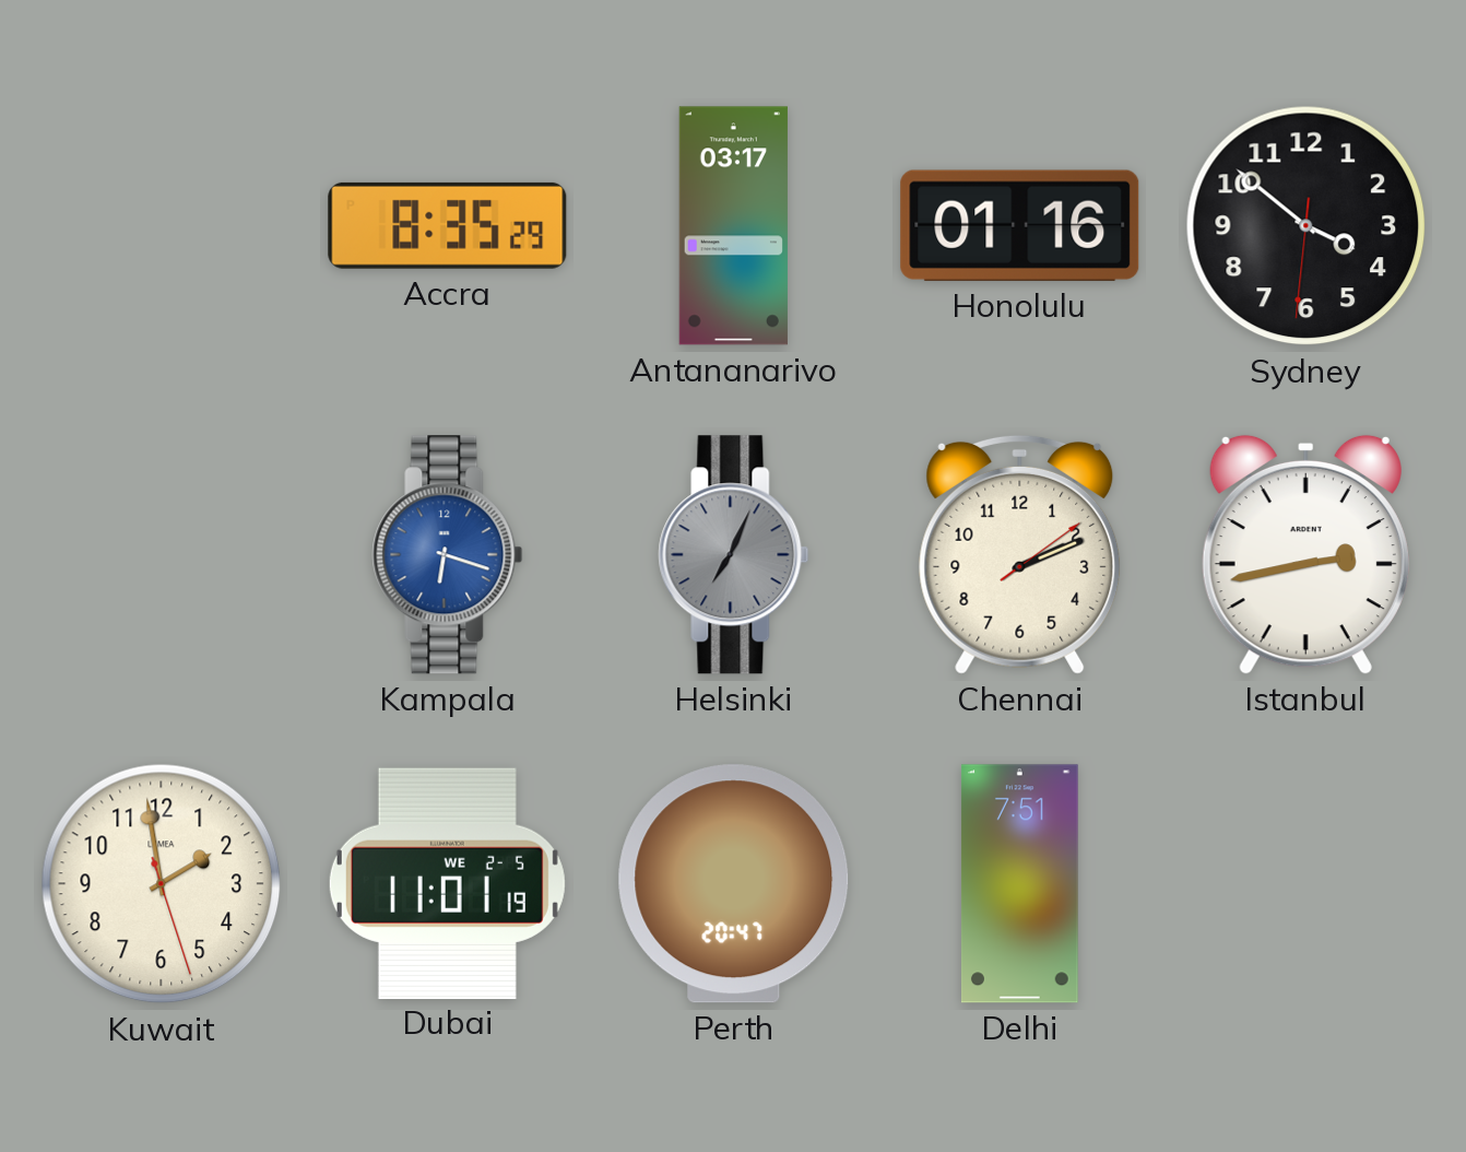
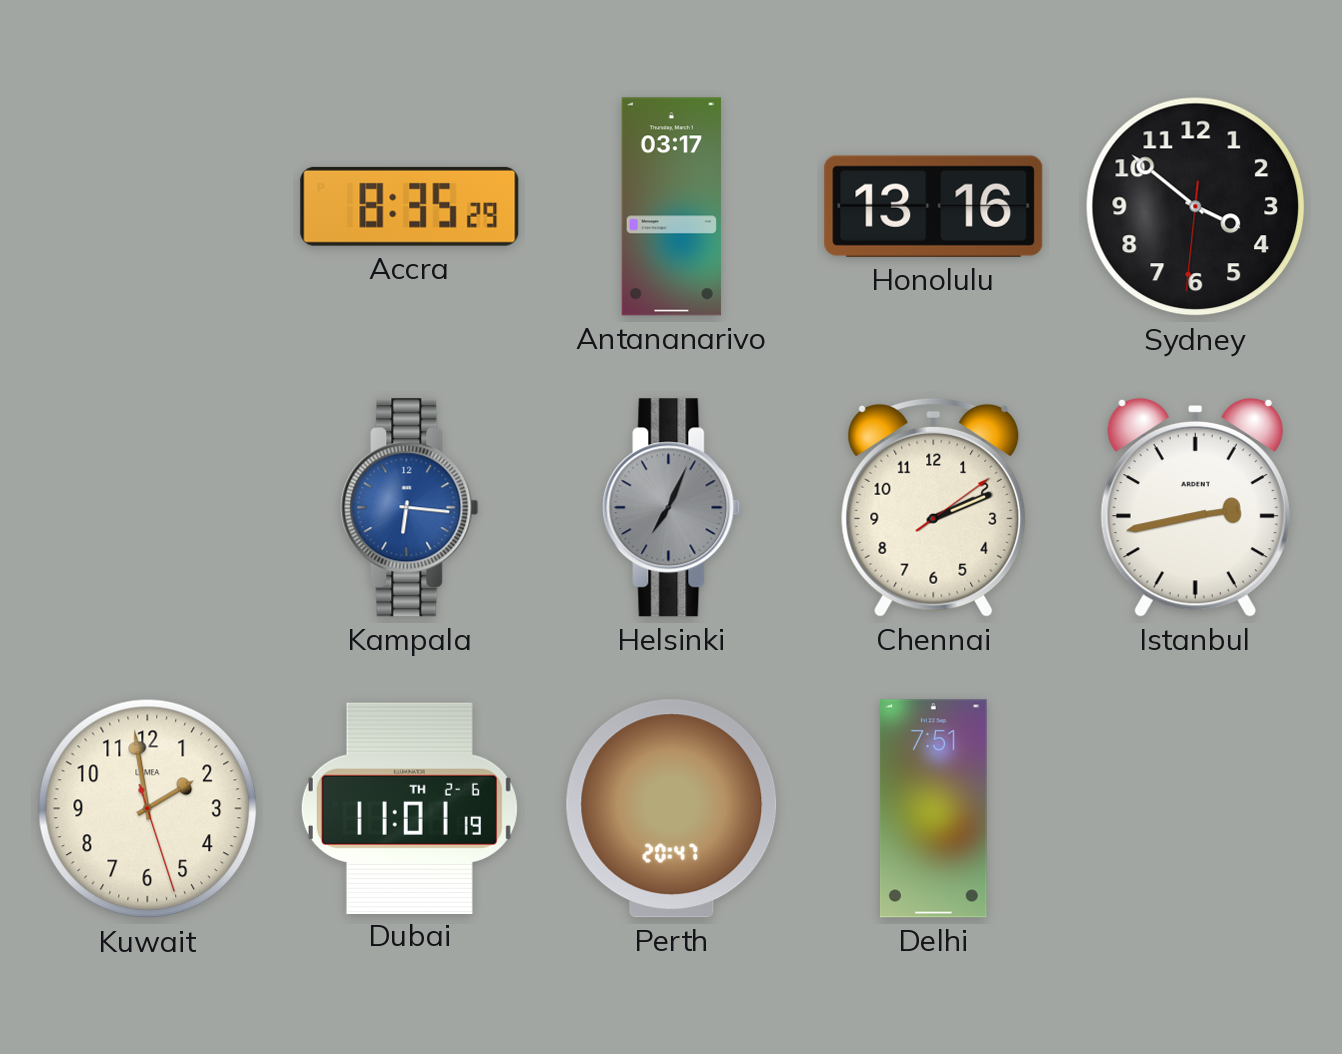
Honolulu: 01:16 -> 13:16 (934, 206)
Kampala: 6:18 -> 6:16 (410, 508)
Dubai date: WE 2-5 -> TH 2-6 (409, 808)
